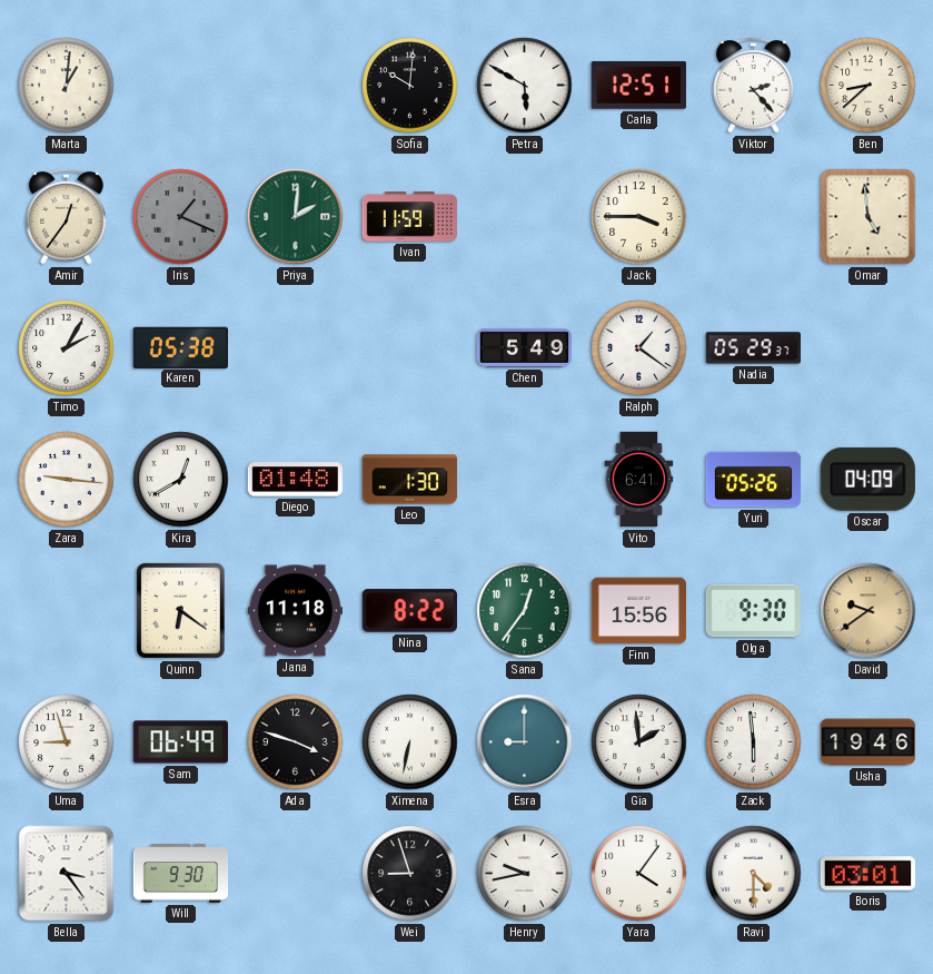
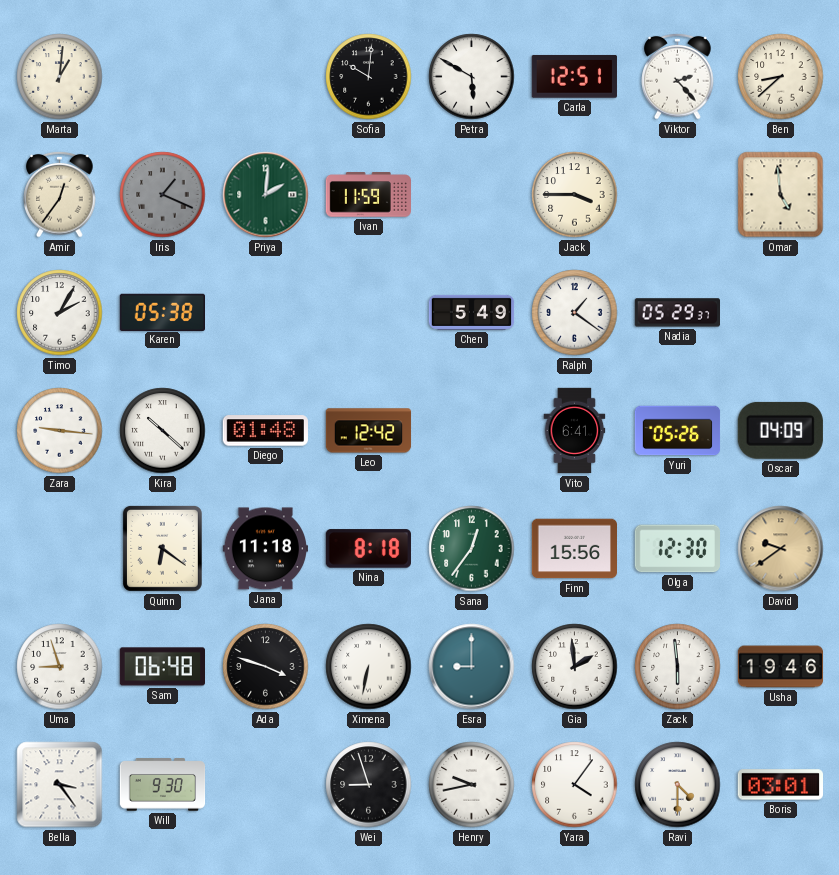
Kira: 12:40 -> 10:22 (163, 431)
Leo: 1:30 -> 12:42 (369, 431)
Nina: 8:22 -> 8:18 (368, 549)
Olga: 9:30 -> 12:30 (677, 549)
Sam: 06:49 -> 06:48 (162, 667)
